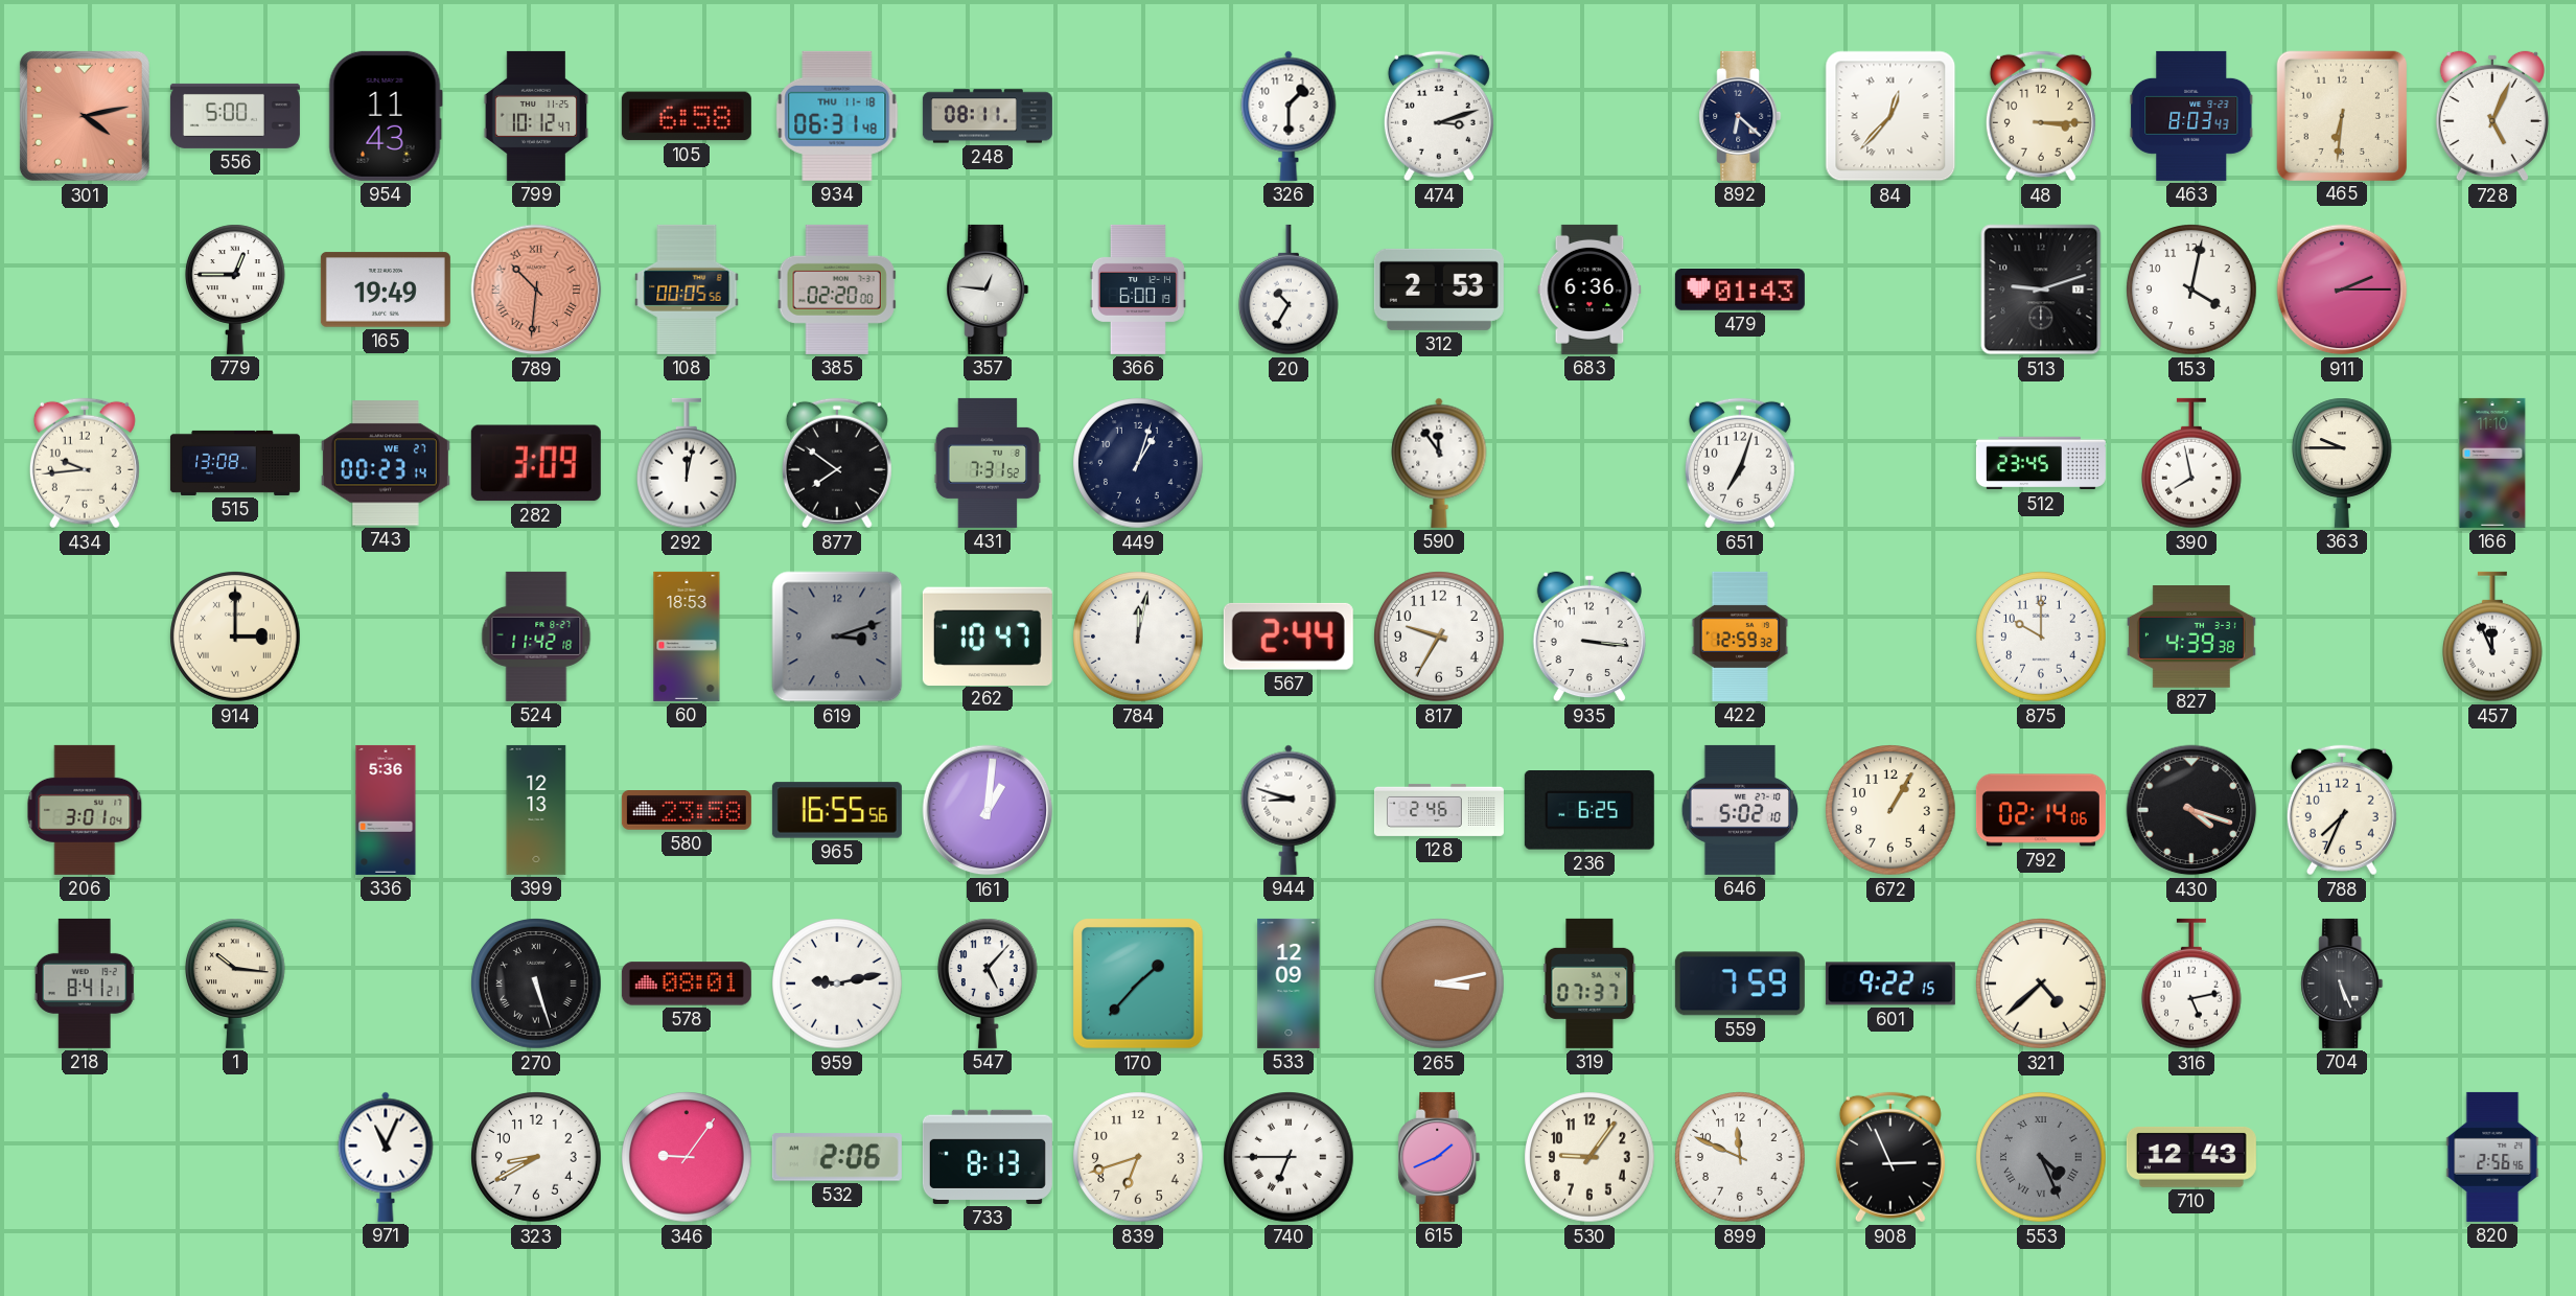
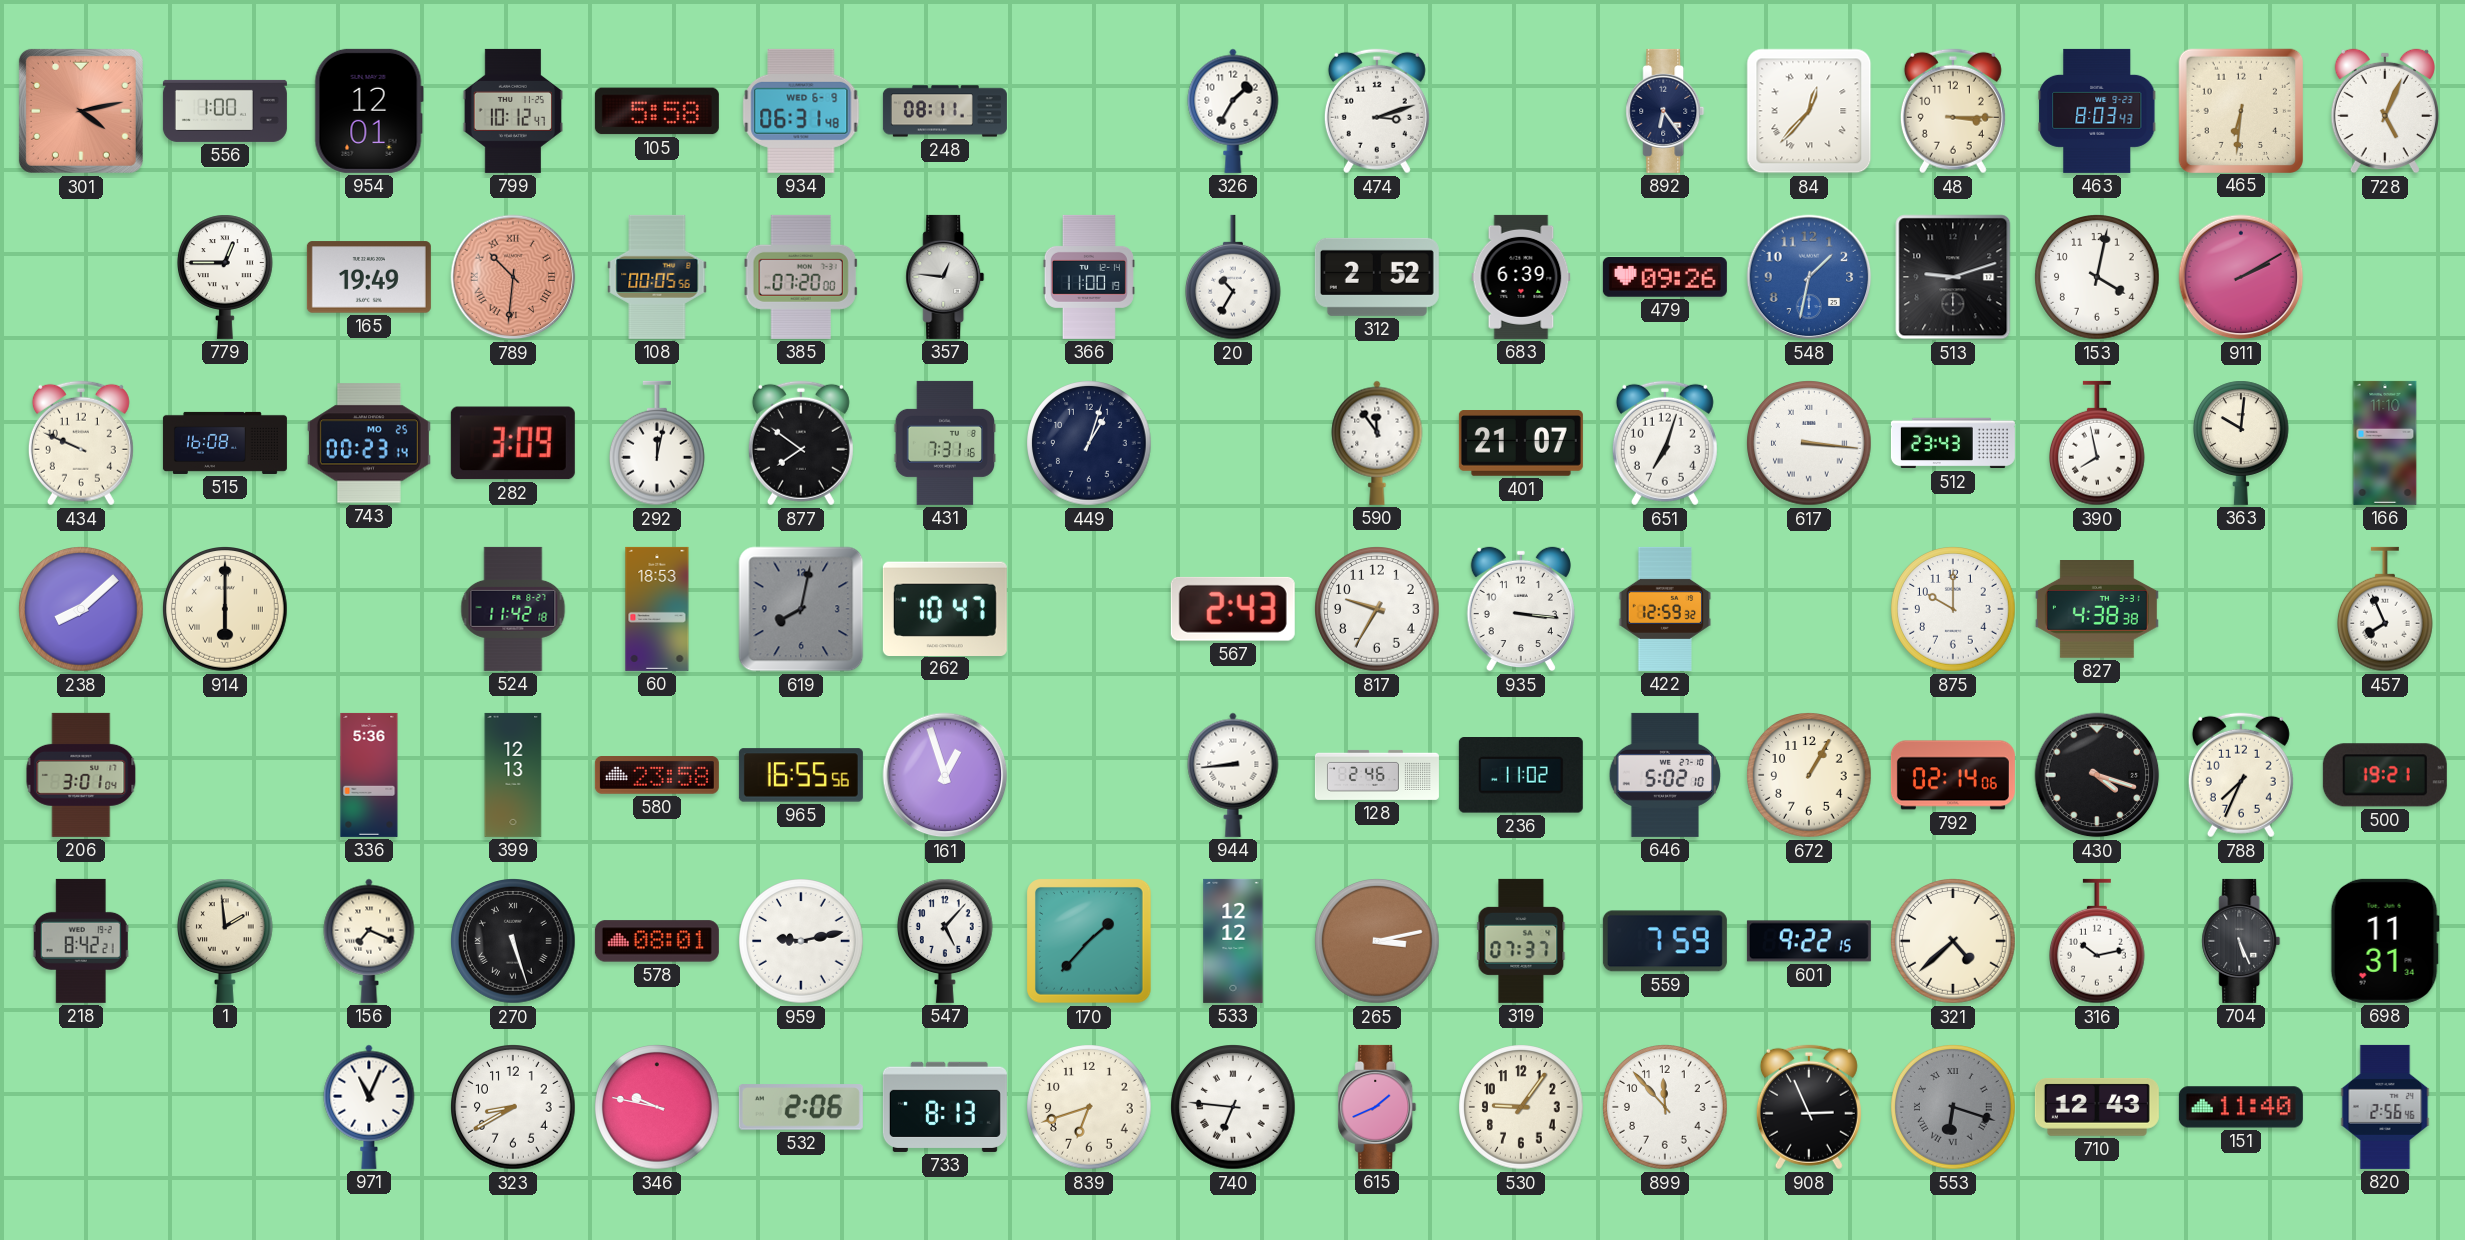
556: 5:00 -> 1:00 (225, 111)
954: 11:43 -> 12:01 (369, 111)
105: 6:58 -> 5:58 (657, 111)
934 date: THU 11-18 -> WED 6-9 (801, 111)
326: 1:30 -> 1:35 (1233, 111)
892: 6:22 -> 6:24 (1665, 111)
385: 02:20 -> 07:20 (801, 277)
366: 6:00 -> 11:00 (1089, 277)
312: 2:53 -> 2:52 (1377, 277)
683: 6:36 -> 6:39 (1521, 277)
479: 01:43 -> 09:26 (1665, 277)
548: none -> 1:32 (1809, 277)
911: 2:15 -> 2:10 (2241, 277)
434: 9:44 -> 9:49 (81, 443)
515: 13:08 -> 16:08 (225, 443)
743 date: WE 27 -> MO 25 (369, 443)
431: 7:31:52 -> 7:31:16 (945, 443)
401: none -> 21:07 (1521, 444)
617: none -> 3:16 (1809, 443)
512: 23:45 -> 23:43 (1953, 443)
363: 9:45 -> 10:01 (2242, 443)
238: none -> 8:08 (81, 609)
914: 3:00 -> 6:00 (225, 609)
619: 3:12 -> 8:02 (801, 609)
784: 12:02 -> none (1138, 637)
567: 2:44 -> 2:43 (1233, 609)
827: 4:39 -> 4:38 (2097, 610)
457: 11:56 -> 7:56 (2386, 609)
161: 1:01 -> 12:57 (945, 775)
944: 8:48 -> 8:44 (1233, 775)
236: 6:25 -> 11:02 (1521, 775)
500: none -> 19:21 (2385, 775)
218: 8:41 -> 8:42 (81, 941)
1: 10:16 -> 1:59 (226, 941)
156: none -> 7:19 (369, 941)
533: 12:09 -> 12:12 (1233, 941)
316: 5:13 -> 10:13 (2098, 941)
698: none -> 11:31 (2385, 941)
346: 9:06 -> 9:47 (657, 1107)
740: 6:45 -> 6:46 (1233, 1107)
899: 11:49 -> 11:53 (1665, 1107)
553: 4:26 -> 6:18 (1953, 1107)
151: none -> 11:40 (2241, 1107)
